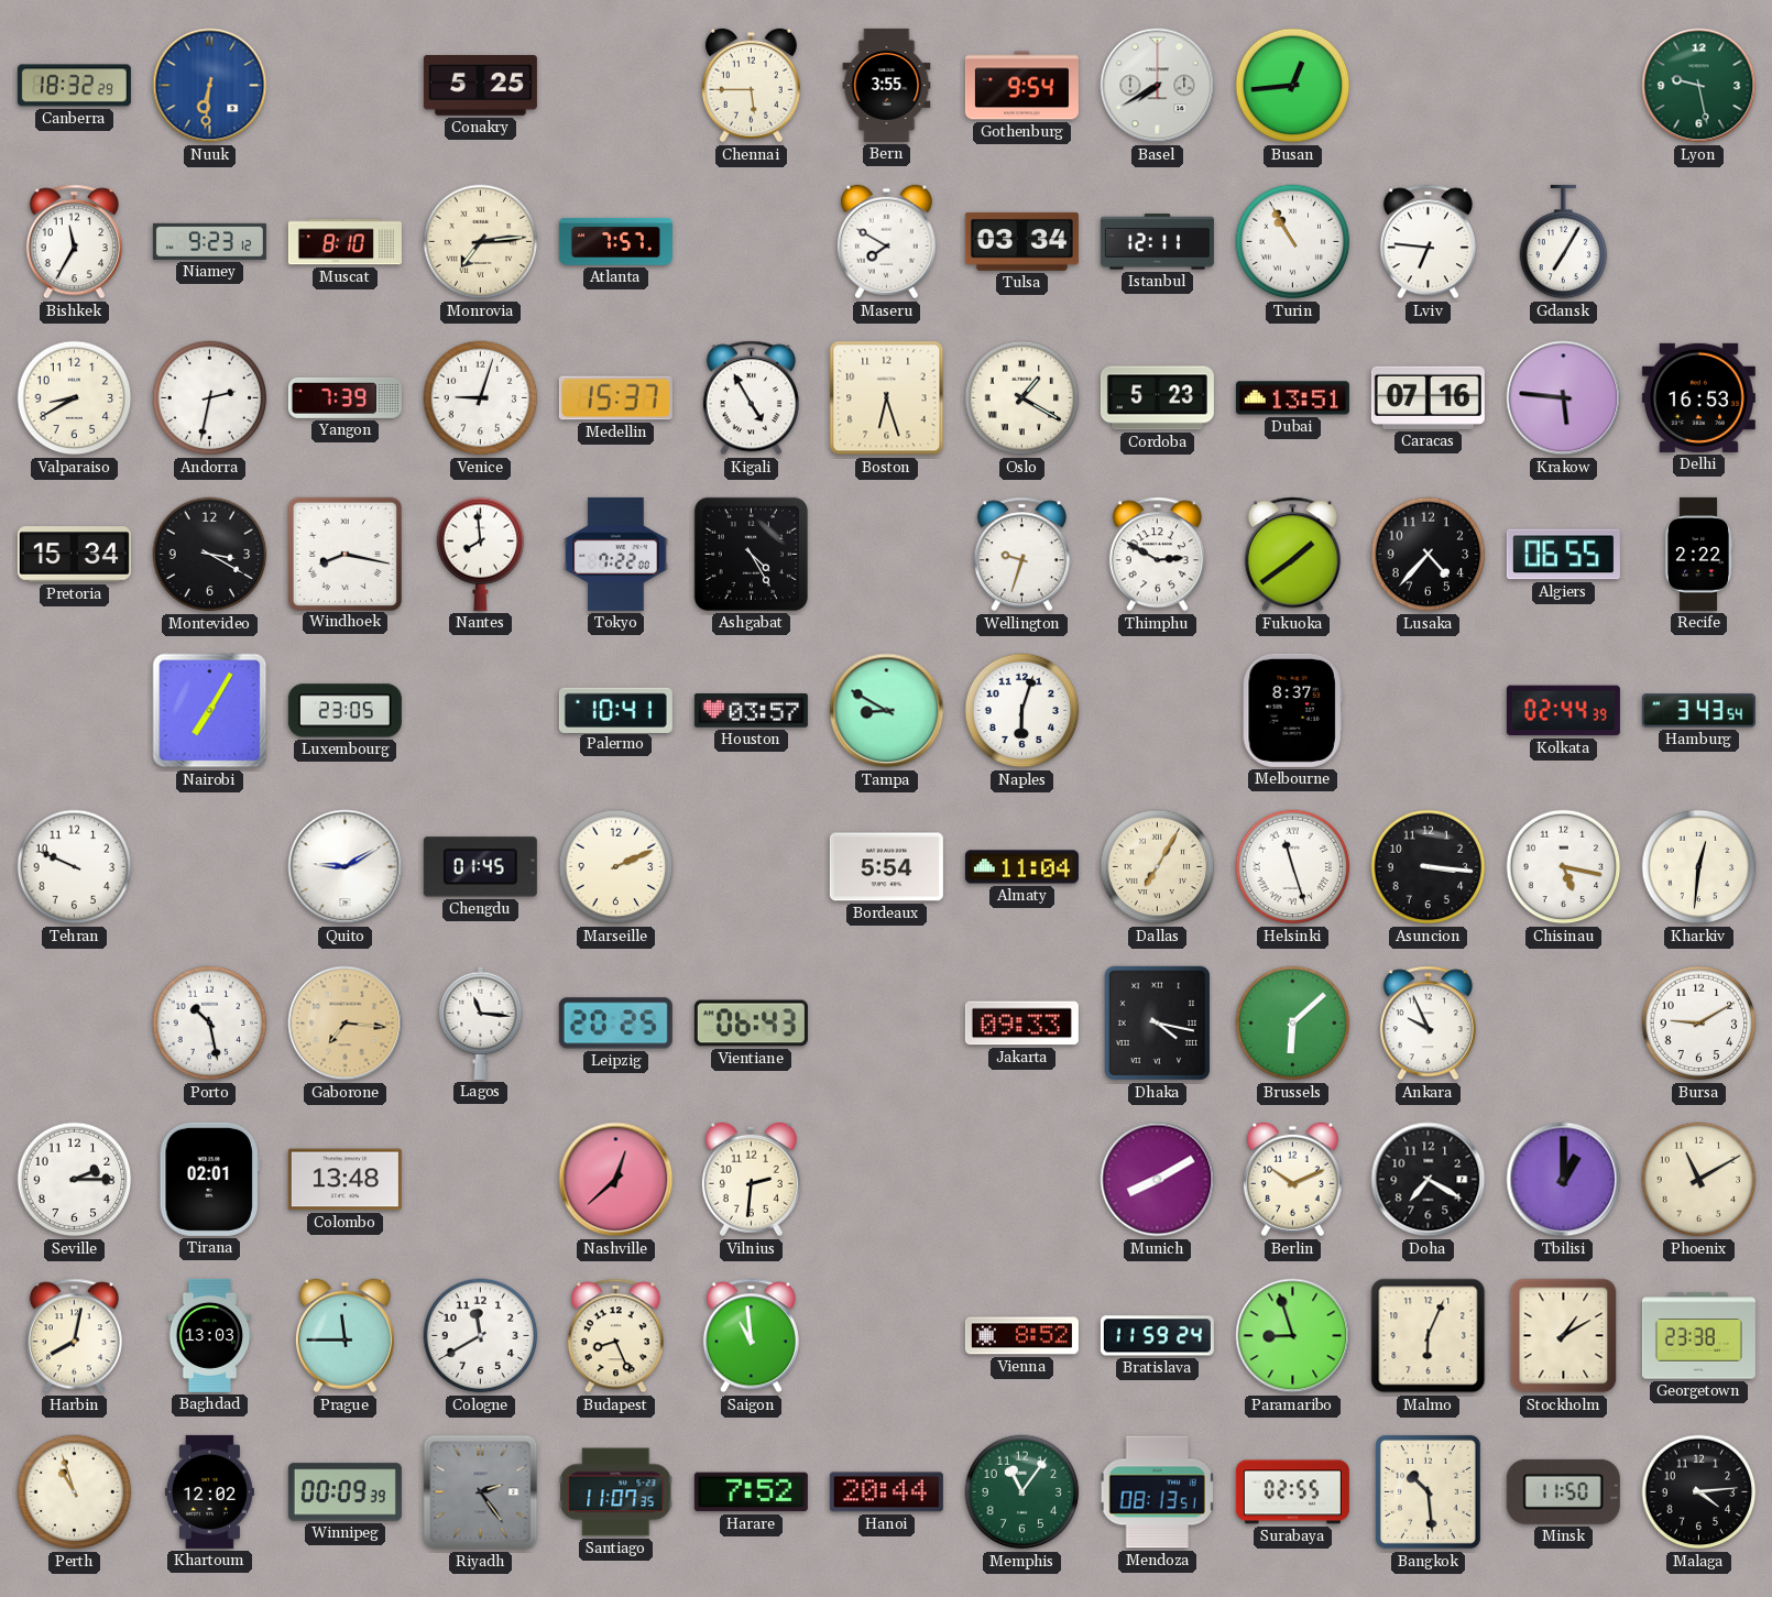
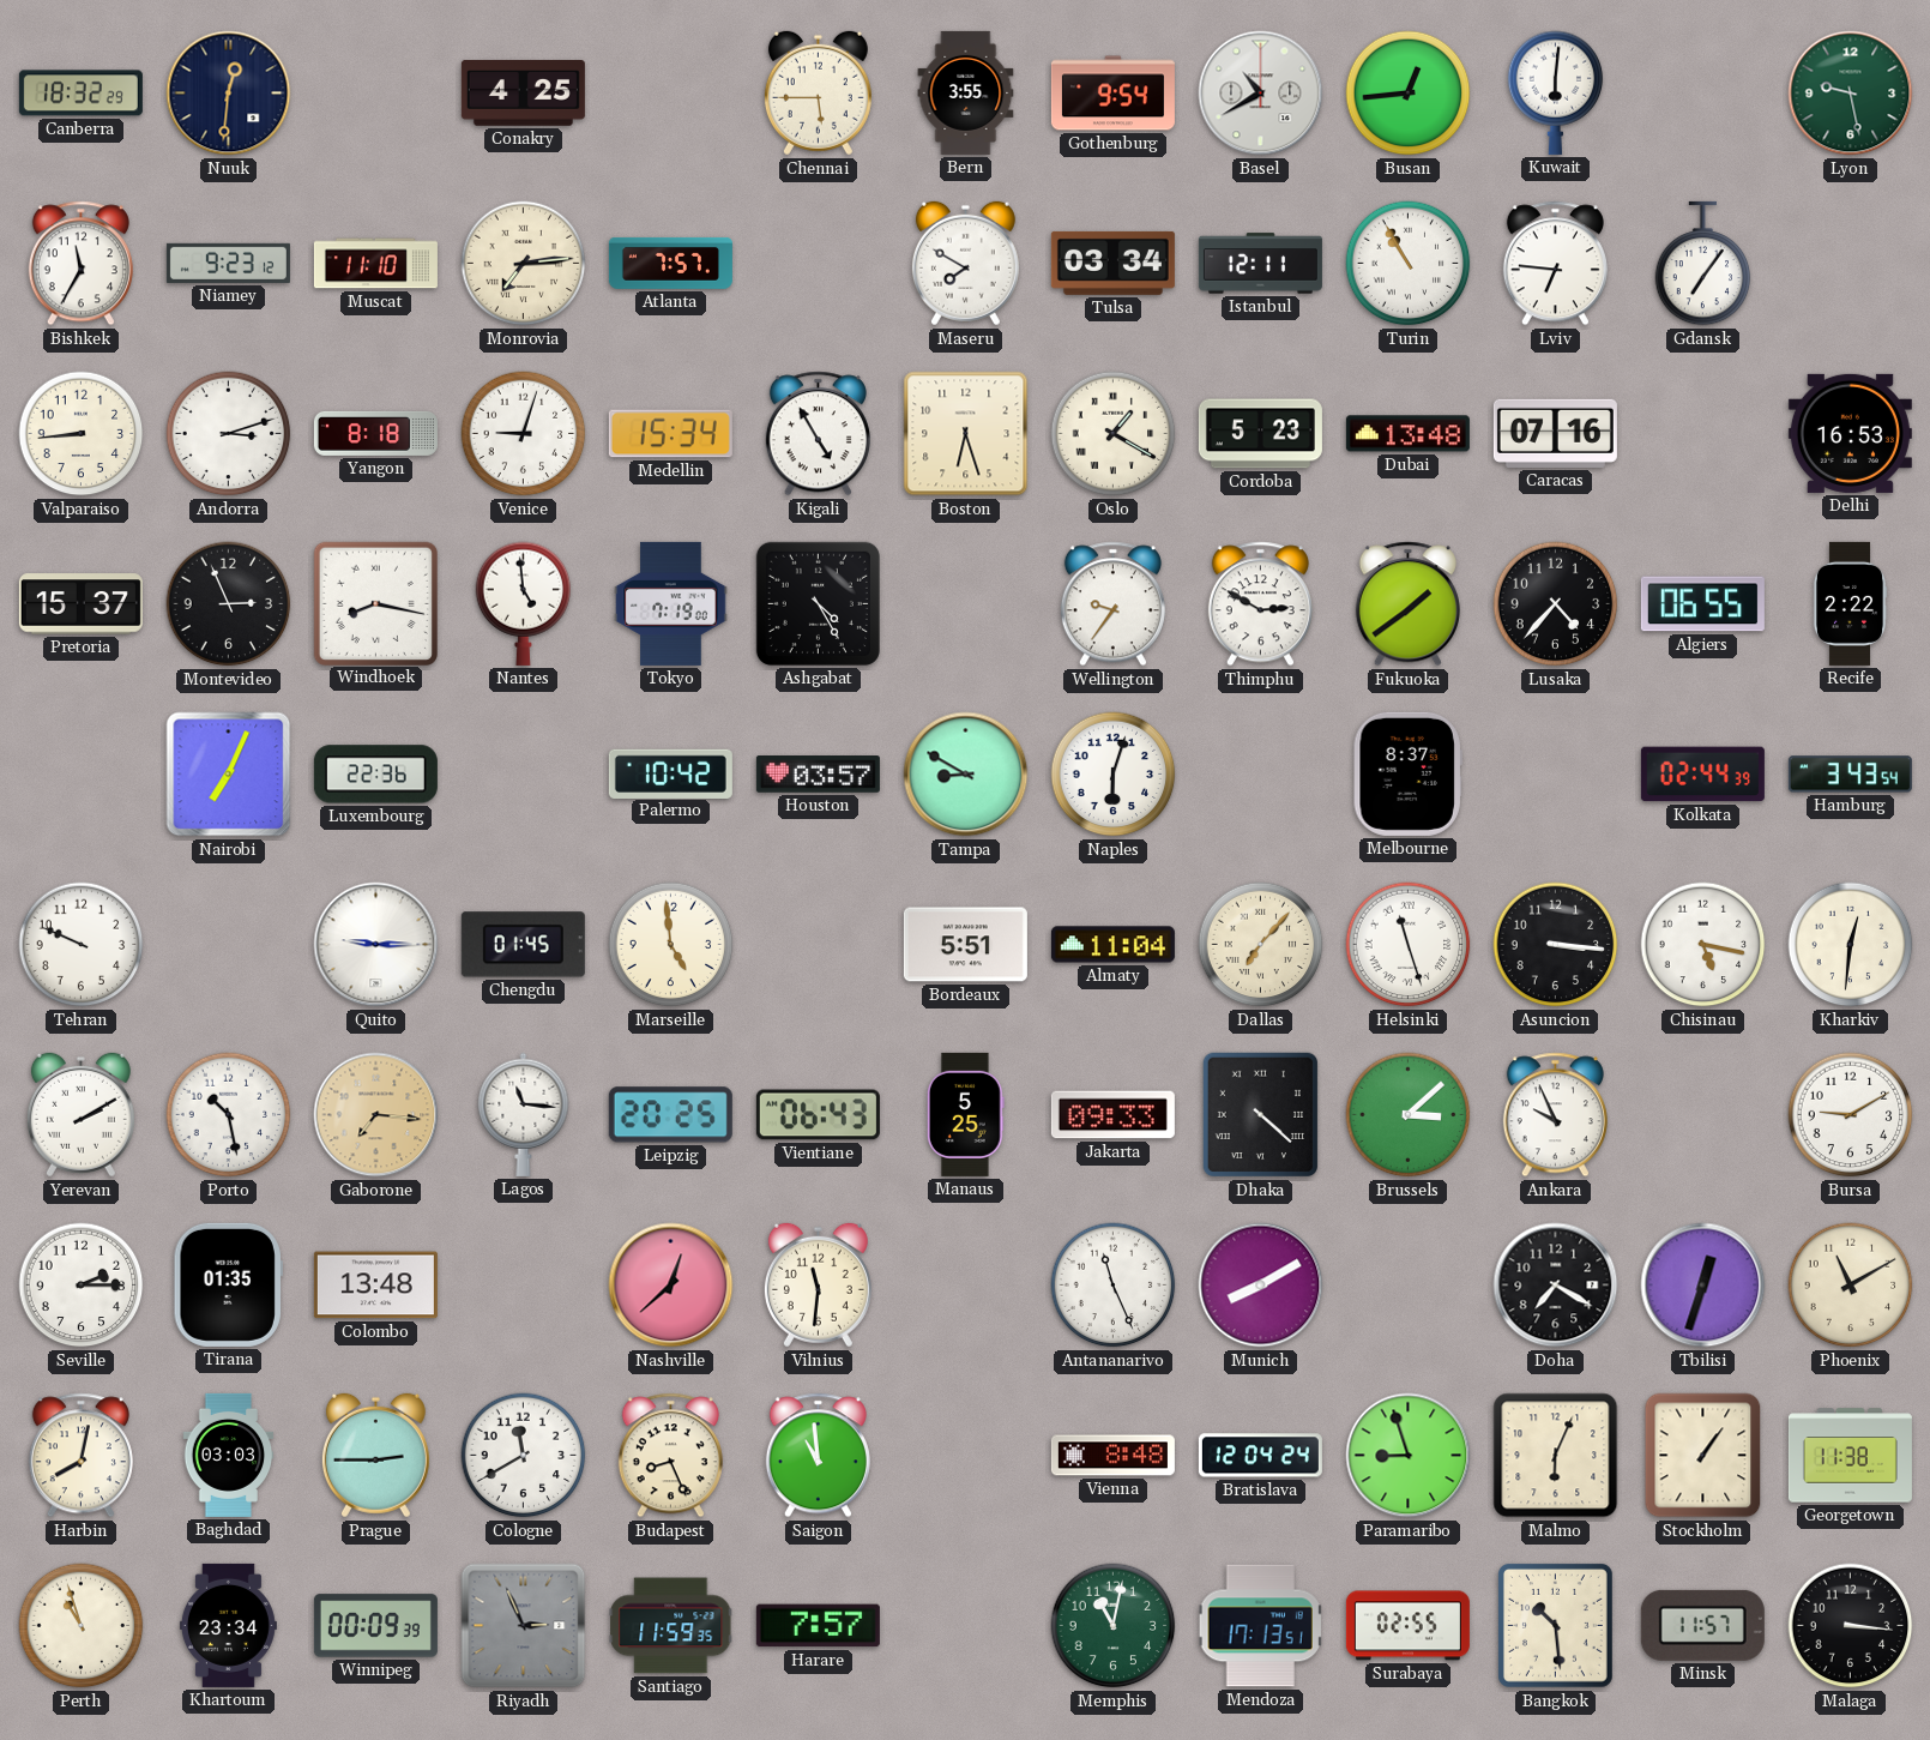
Nuuk: 6:31 -> 12:31 (229, 94)
Nuuk dial: blue -> navy (229, 94)
Conakry: 5:25 -> 4:25 (523, 94)
Basel: 7:40 -> 10:40 (1261, 94)
Kuwait: none -> 6:01 (1556, 92)
Muscat: 8:10 -> 11:10 (375, 264)
Gdansk: 7:05 -> 7:06 (1703, 264)
Valparaiso: 8:40 -> 8:44 (82, 434)
Andorra: 2:32 -> 3:12 (229, 434)
Yangon: 7:39 -> 8:18 (375, 433)
Medellin: 15:37 -> 15:34 (670, 434)
Dubai: 13:51 -> 13:48 (1407, 434)
Krakow: 5:46 -> none (1564, 398)
Pretoria: 15:34 -> 15:37 (80, 604)
Montevideo: 3:20 -> 2:56 (229, 604)
Nantes: 7:59 -> 4:59 (524, 603)
Tokyo: 7:22 -> 7:19 (671, 603)
Wellington: 9:33 -> 9:36 (1112, 604)
Nairobi: 7:05 -> 7:04 (229, 775)
Luxembourg: 23:05 -> 22:36 (375, 775)
Palermo: 10:41 -> 10:42 (670, 773)
Quito: 9:10 -> 9:15 (376, 945)
Marseille: 2:11 -> 4:59 (671, 945)
Bordeaux: 5:54 -> 5:51 (965, 945)
Dallas: 7:05 -> 7:07 (1261, 945)
Yerevan: none -> 2:10 (80, 1115)
Manaus: none -> 5:25 (965, 1114)
Dhaka: 4:17 -> 4:22 (1261, 1115)
Brussels: 6:08 -> 3:08 (1409, 1115)
Tirana: 02:01 -> 01:35 (228, 1284)
Vilnius: 2:31 -> 11:31 (818, 1286)
Antananarivo: none -> 11:26 (1114, 1286)
Berlin: 10:11 -> none (1292, 1180)
Tbilisi: 1:00 -> 12:33 (1703, 1286)
Baghdad: 13:03 -> 03:03 (229, 1455)
Prague: 11:45 -> 2:45 (375, 1456)
Vienna: 8:52 -> 8:48 (1112, 1456)
Bratislava: 11:59 -> 12:04 (1260, 1456)
Stockholm: 1:10 -> 1:06 (1703, 1456)
Georgetown: 23:38 -> 11:38 (1850, 1456)
Khartoum: 12:02 -> 23:34 (228, 1625)
Riyadh: 2:24 -> 2:56 (524, 1626)
Santiago: 11:07 -> 11:59 (671, 1626)
Harare: 7:52 -> 7:57 (818, 1626)
Hanoi: 20:44 -> none (886, 1492)
Memphis: 11:06 -> 11:02 (1114, 1626)
Mendoza: 08:13 -> 17:13 (1260, 1626)
Minsk: 11:50 -> 11:57 (1702, 1625)
Malaga: 4:14 -> 3:16 (1851, 1626)
